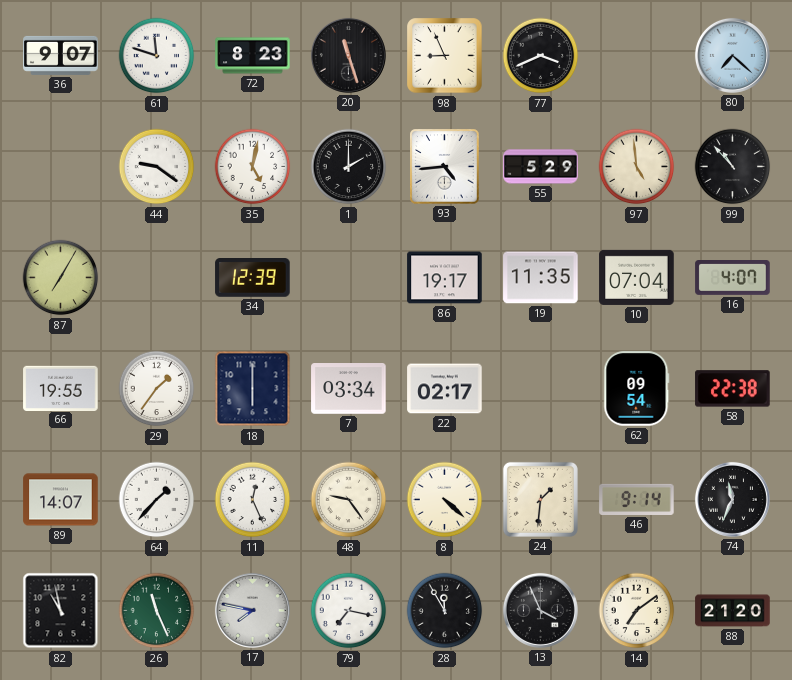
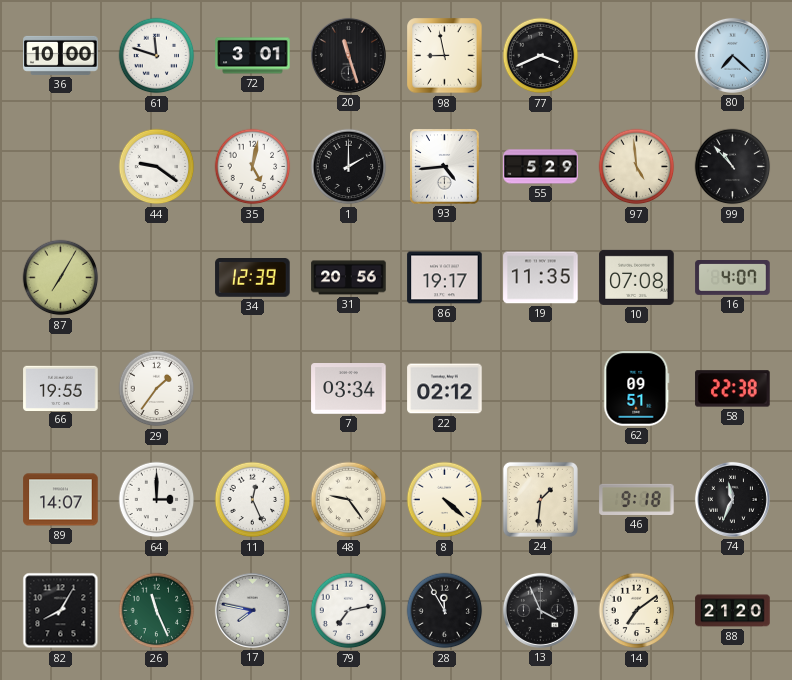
36: 9:07 -> 10:00 (61, 55)
72: 8:23 -> 3:01 (253, 56)
98: 8:56 -> 8:58 (445, 56)
31: none -> 20:56 (349, 278)
10: 07:04 -> 07:08 (637, 277)
18: 6:00 -> none (253, 389)
22: 02:17 -> 02:12 (445, 389)
62: 09:54 -> 09:51 (637, 389)
64: 1:37 -> 3:00 (157, 500)
46: 9:14 -> 9:18 (637, 499)
82: 10:58 -> 8:05 (61, 611)
79: 7:17 -> 7:13 (349, 611)
